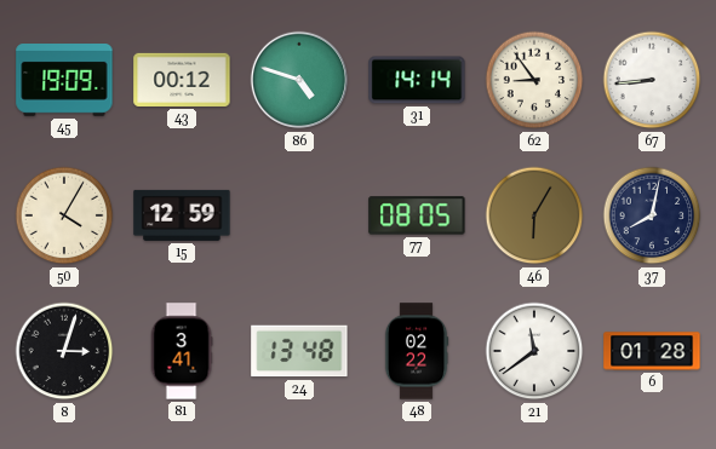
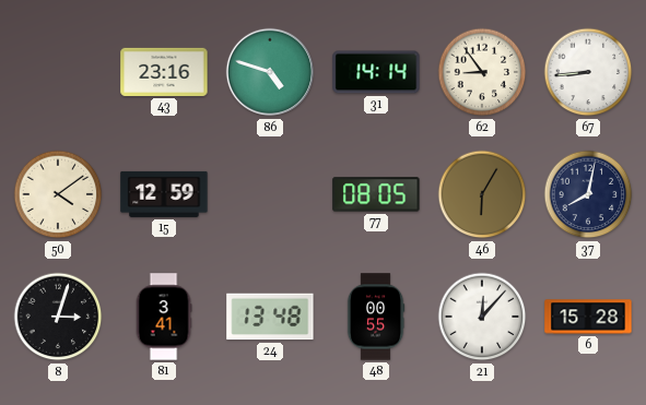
45: 19:09 -> none (64, 81)
43: 00:12 -> 23:16 (164, 72)
50: 4:05 -> 4:09 (58, 194)
48: 02:22 -> 00:55 (376, 317)
21: 11:39 -> 12:07 (482, 317)
6: 01:28 -> 15:28 (588, 317)
